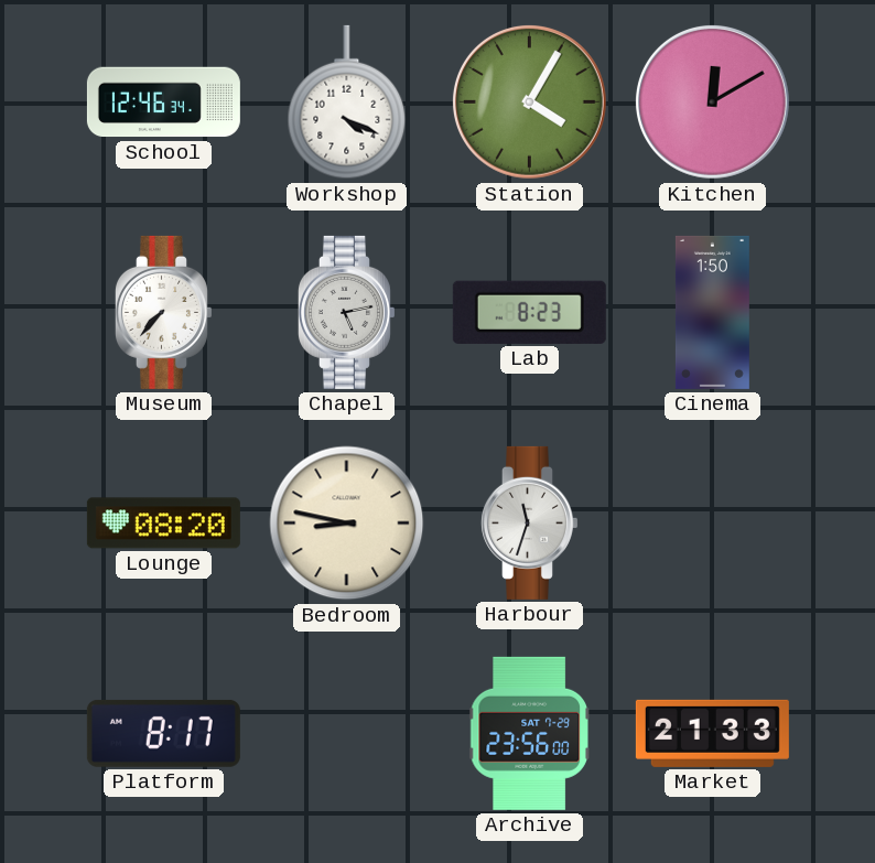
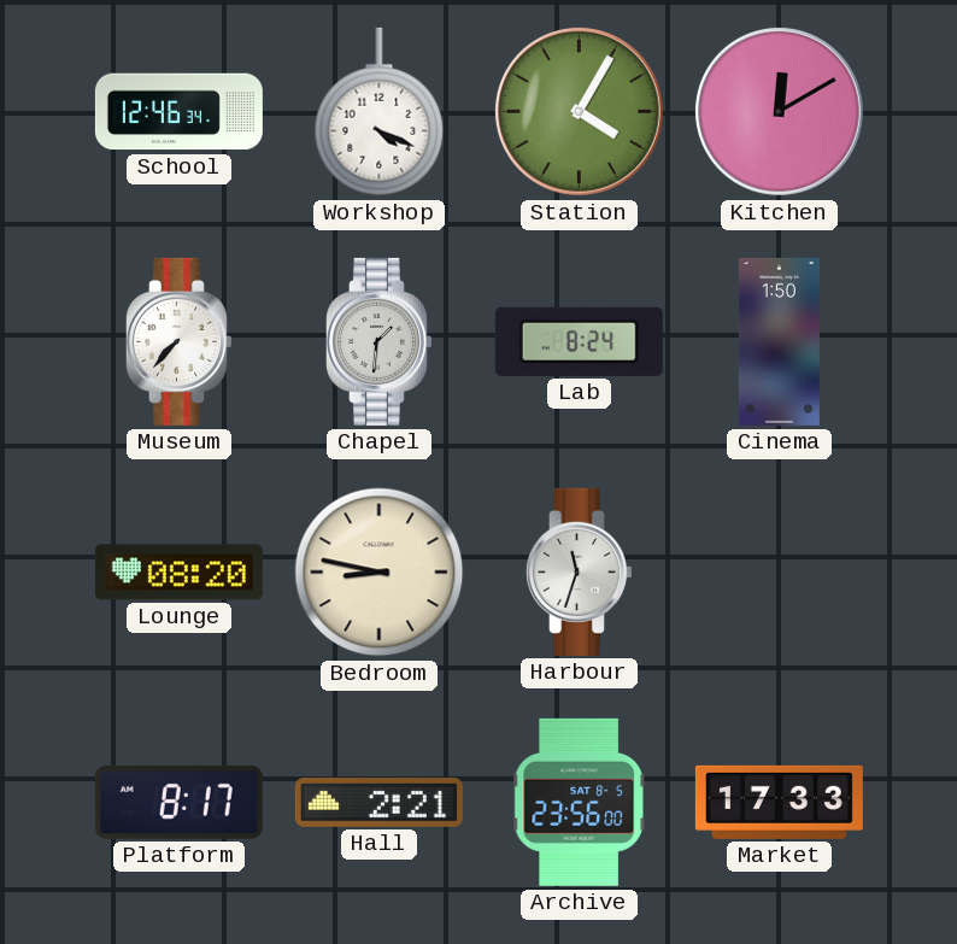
Chapel: 5:13 -> 1:31 (378, 341)
Lab: 8:23 -> 8:24 (579, 341)
Hall: none -> 2:21 (378, 803)
Archive date: SAT 7-29 -> SAT 8-5 (580, 802)
Market: 21:33 -> 17:33 (779, 802)
